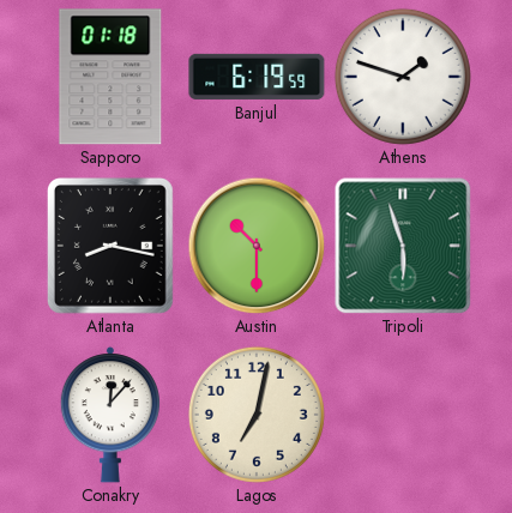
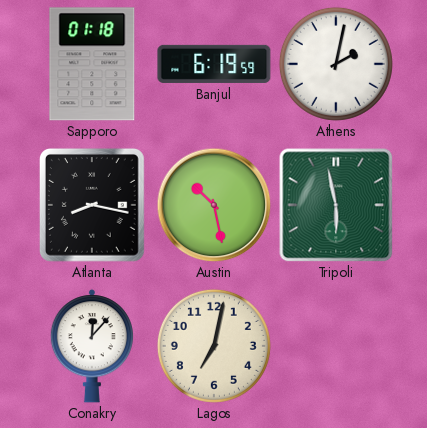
Athens: 1:48 -> 2:02 (336, 64)
Austin: 10:30 -> 10:28 (214, 205)
Tripoli: 5:57 -> 5:58 (336, 205)
